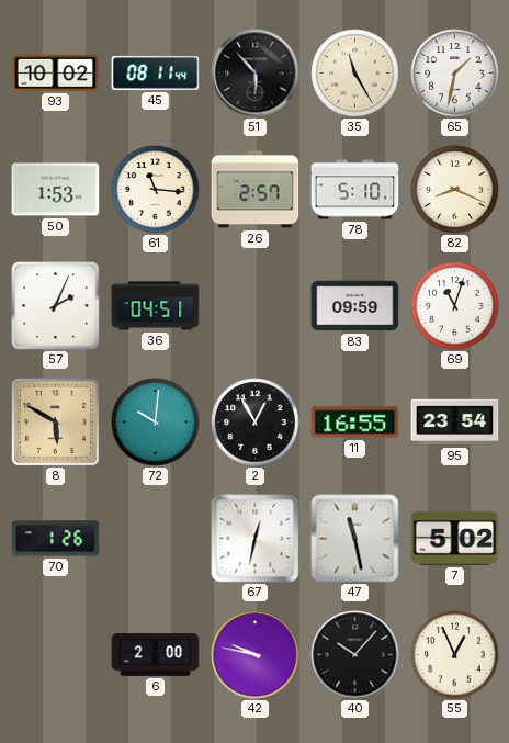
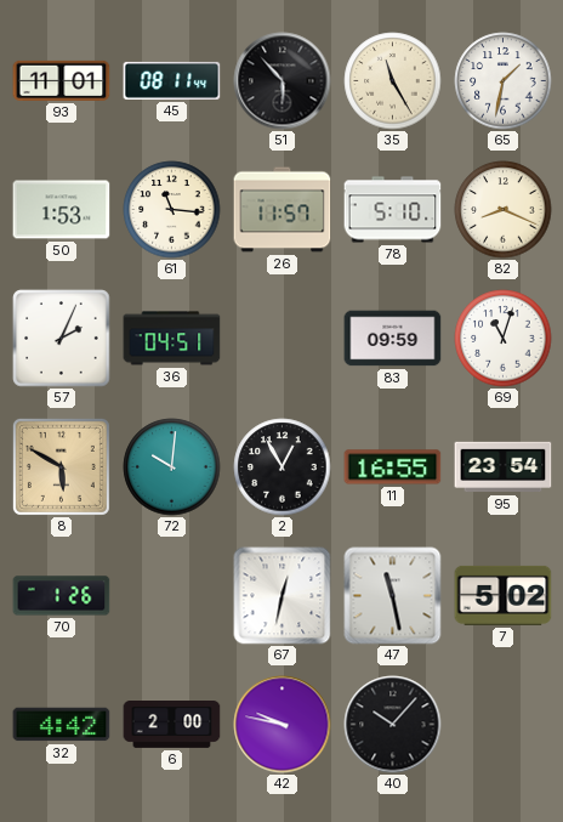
93: 10:02 -> 11:01 (62, 80)
26: 2:57 -> 11:57 (283, 210)
32: none -> 4:42 (62, 725)
55: 12:56 -> none (455, 655)
